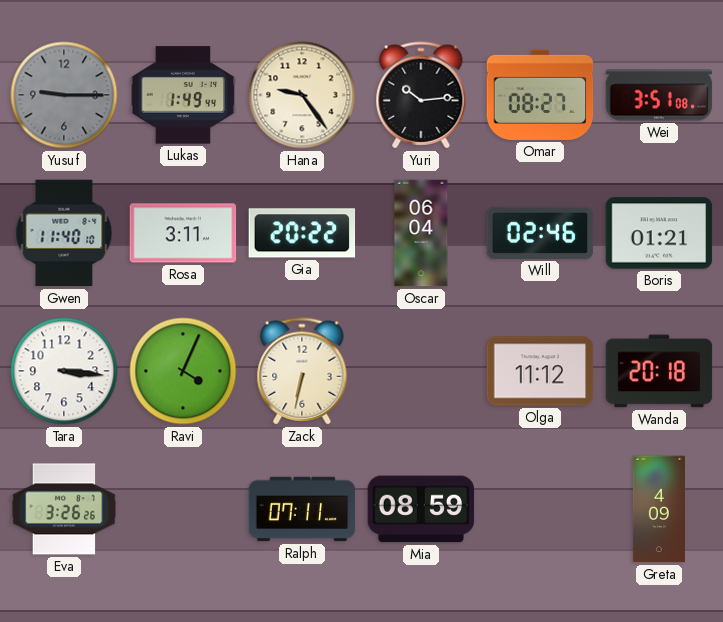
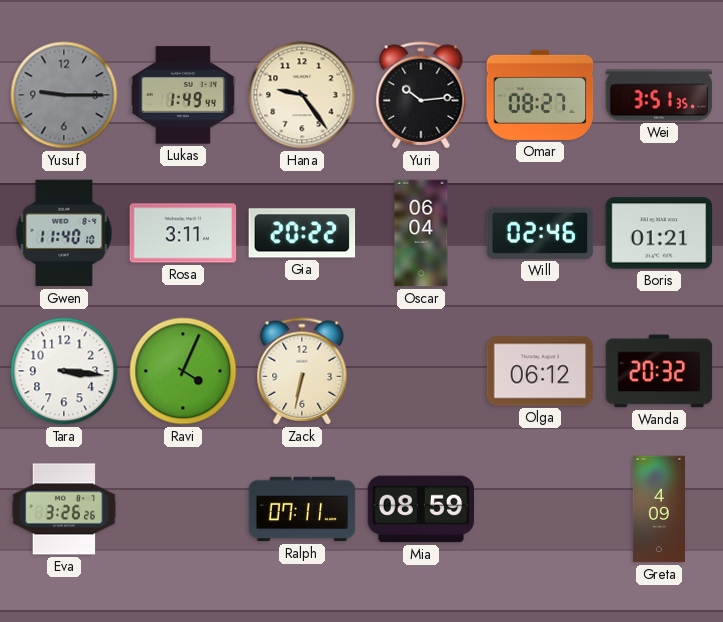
Wei: 3:51:08 -> 3:51:35 (659, 95)
Olga: 11:12 -> 06:12 (540, 371)
Wanda: 20:18 -> 20:32 (659, 371)
